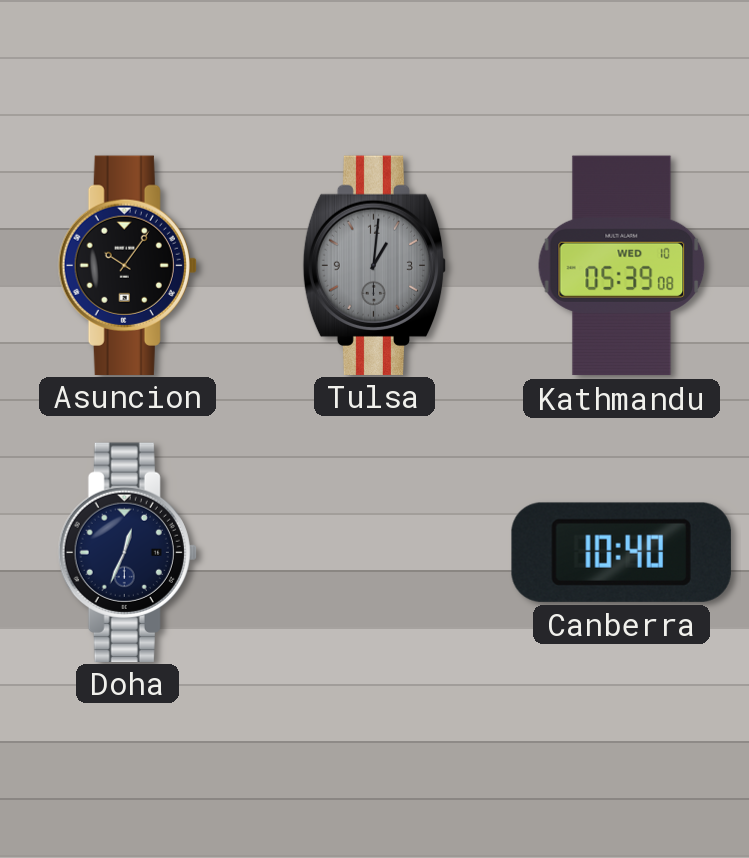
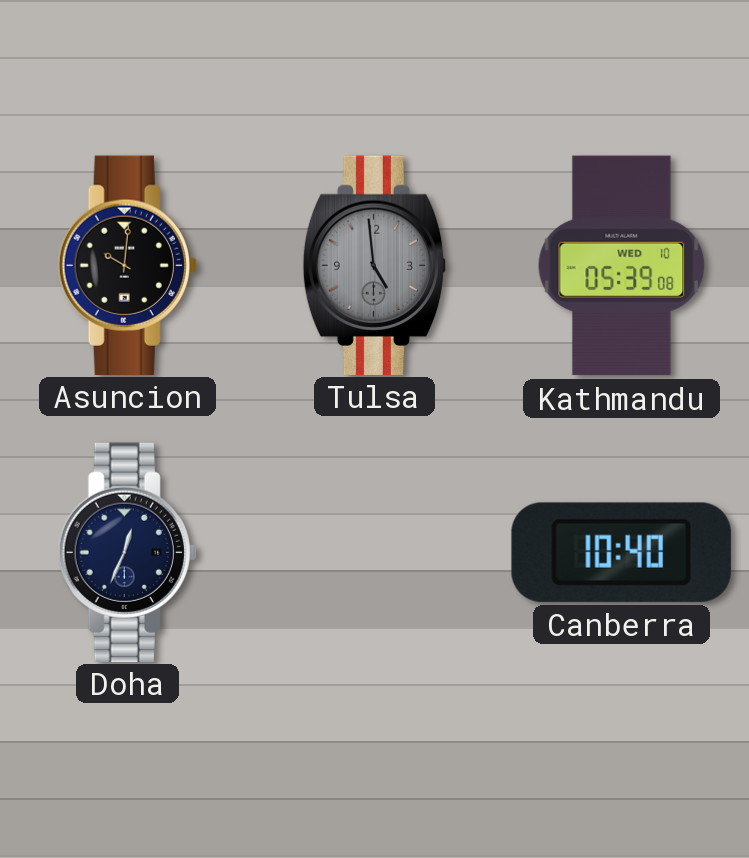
Asuncion: 10:06 -> 10:01 (127, 265)
Tulsa: 1:01 -> 4:59 (375, 265)
